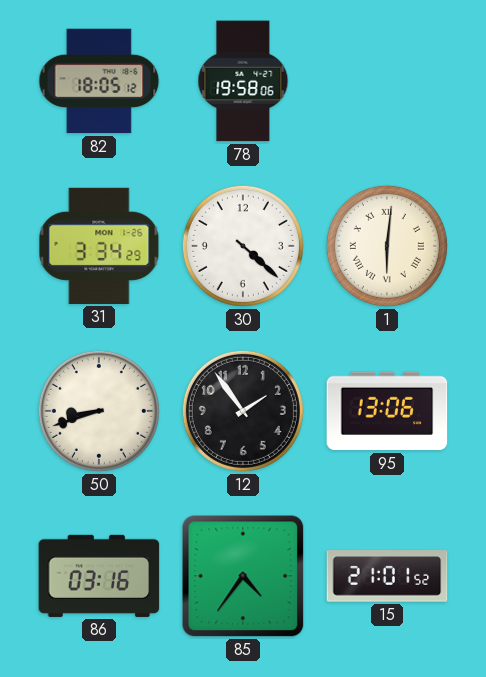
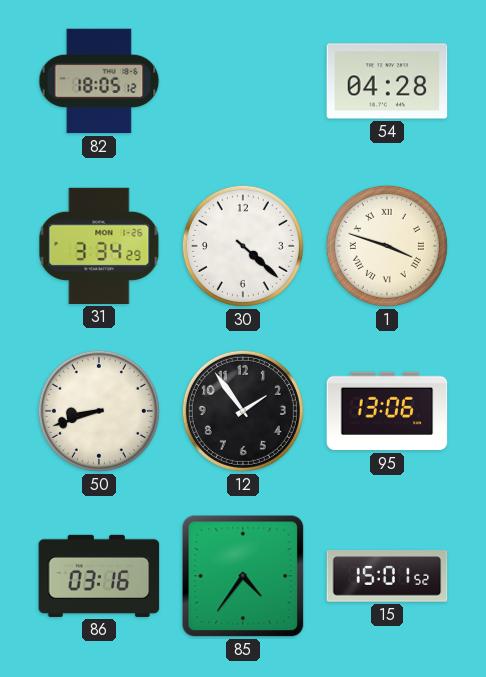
78: 19:58 -> none (243, 81)
54: none -> 04:28 (387, 81)
1: 6:01 -> 3:48 (387, 246)
15: 21:01 -> 15:01 (387, 576)
